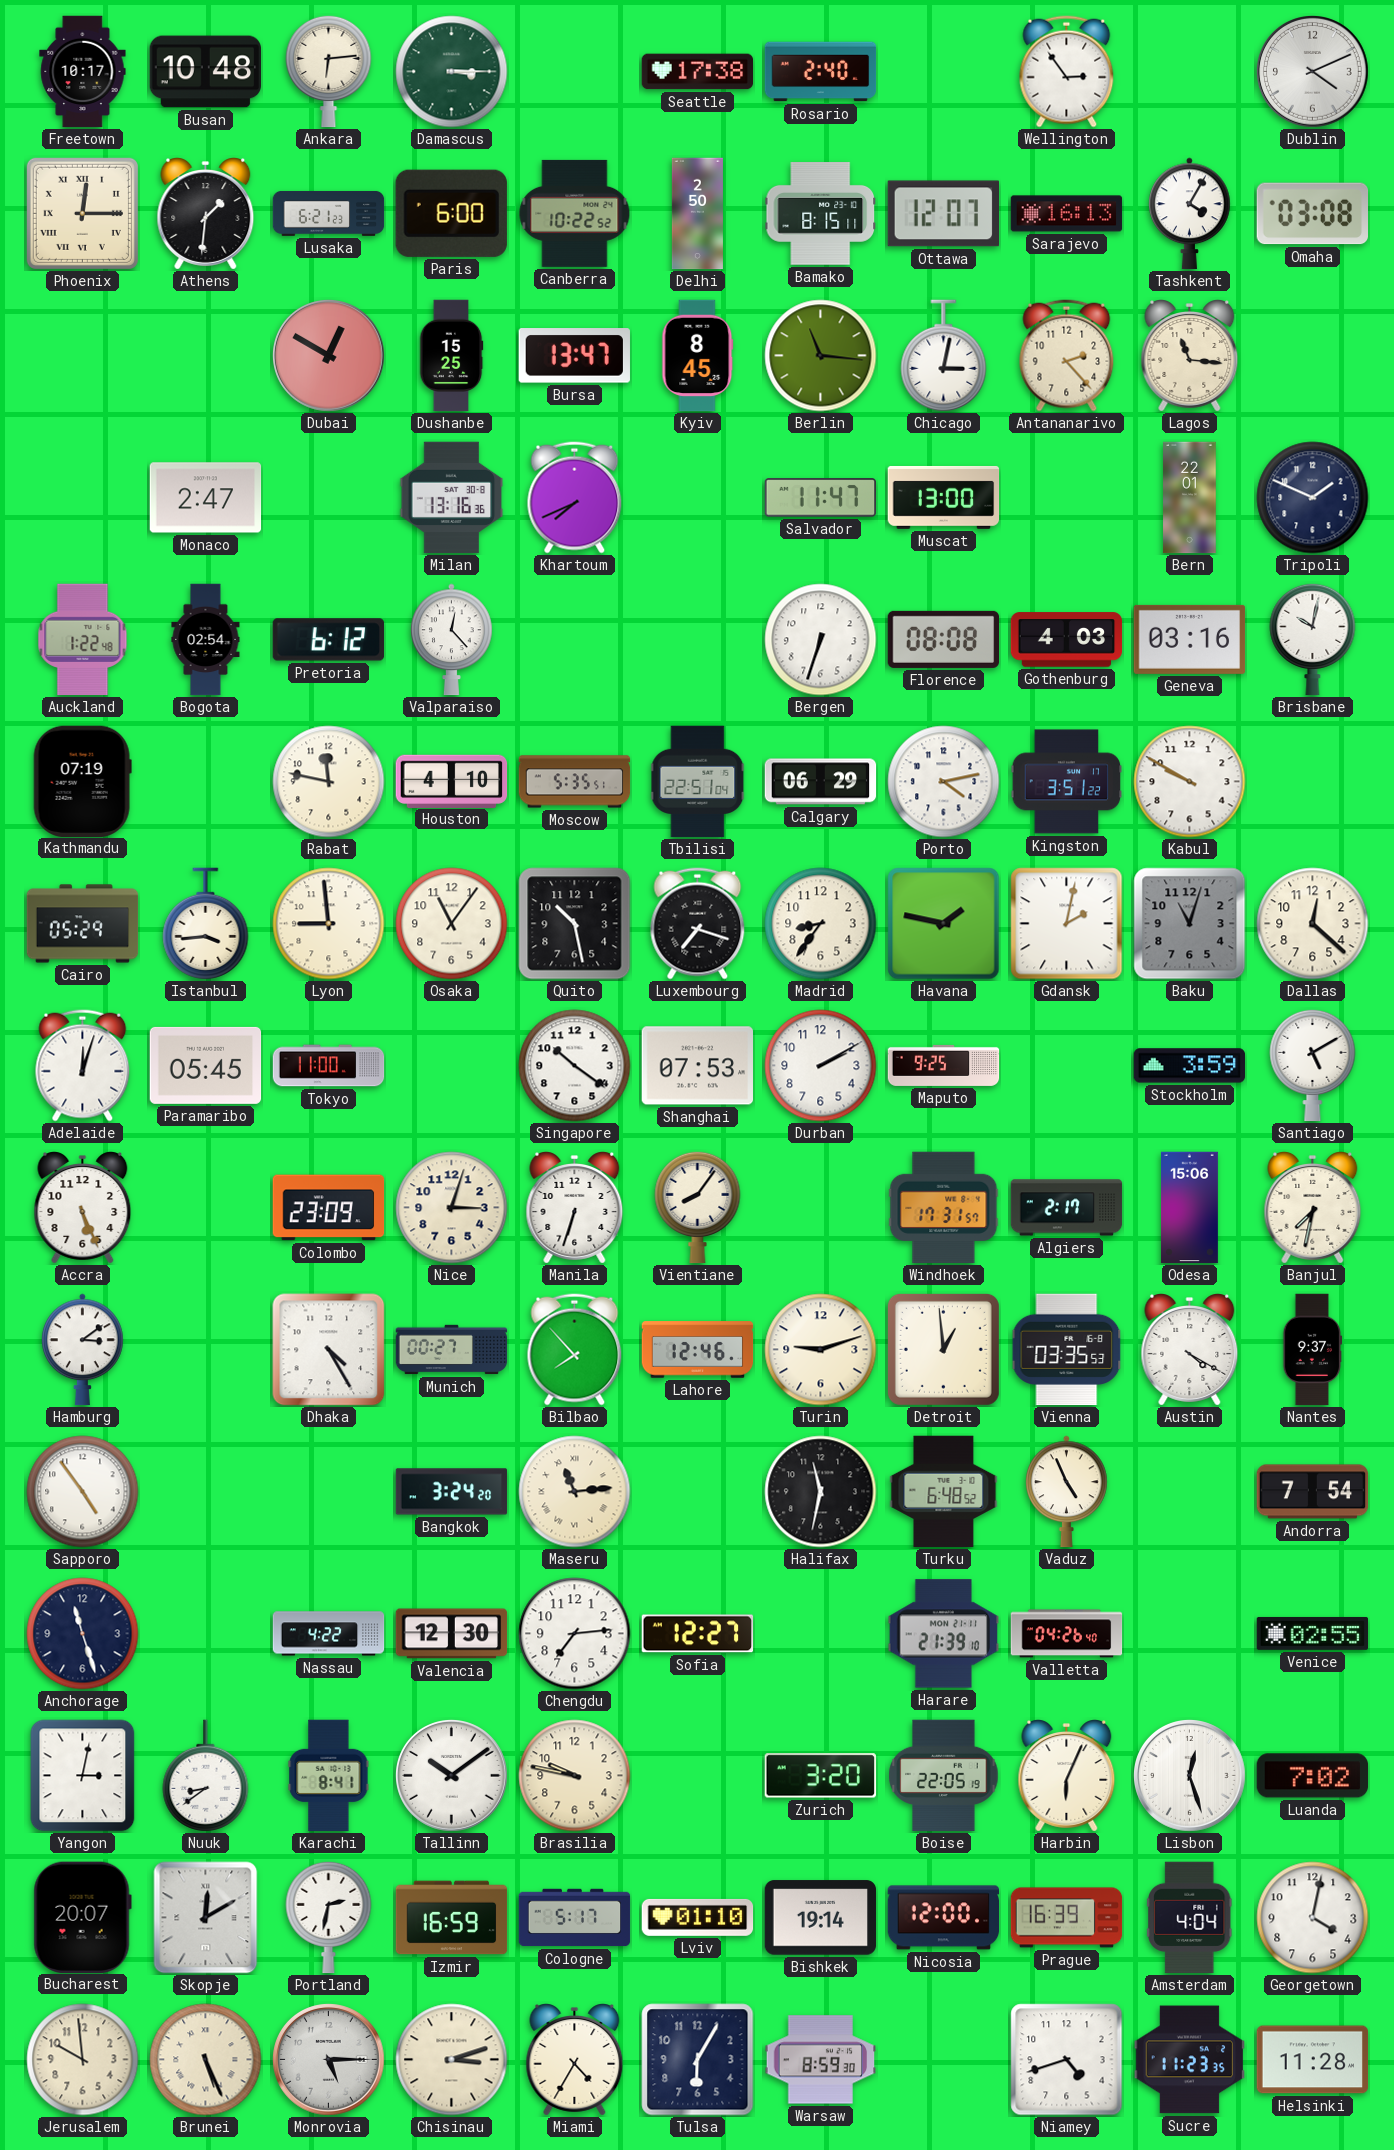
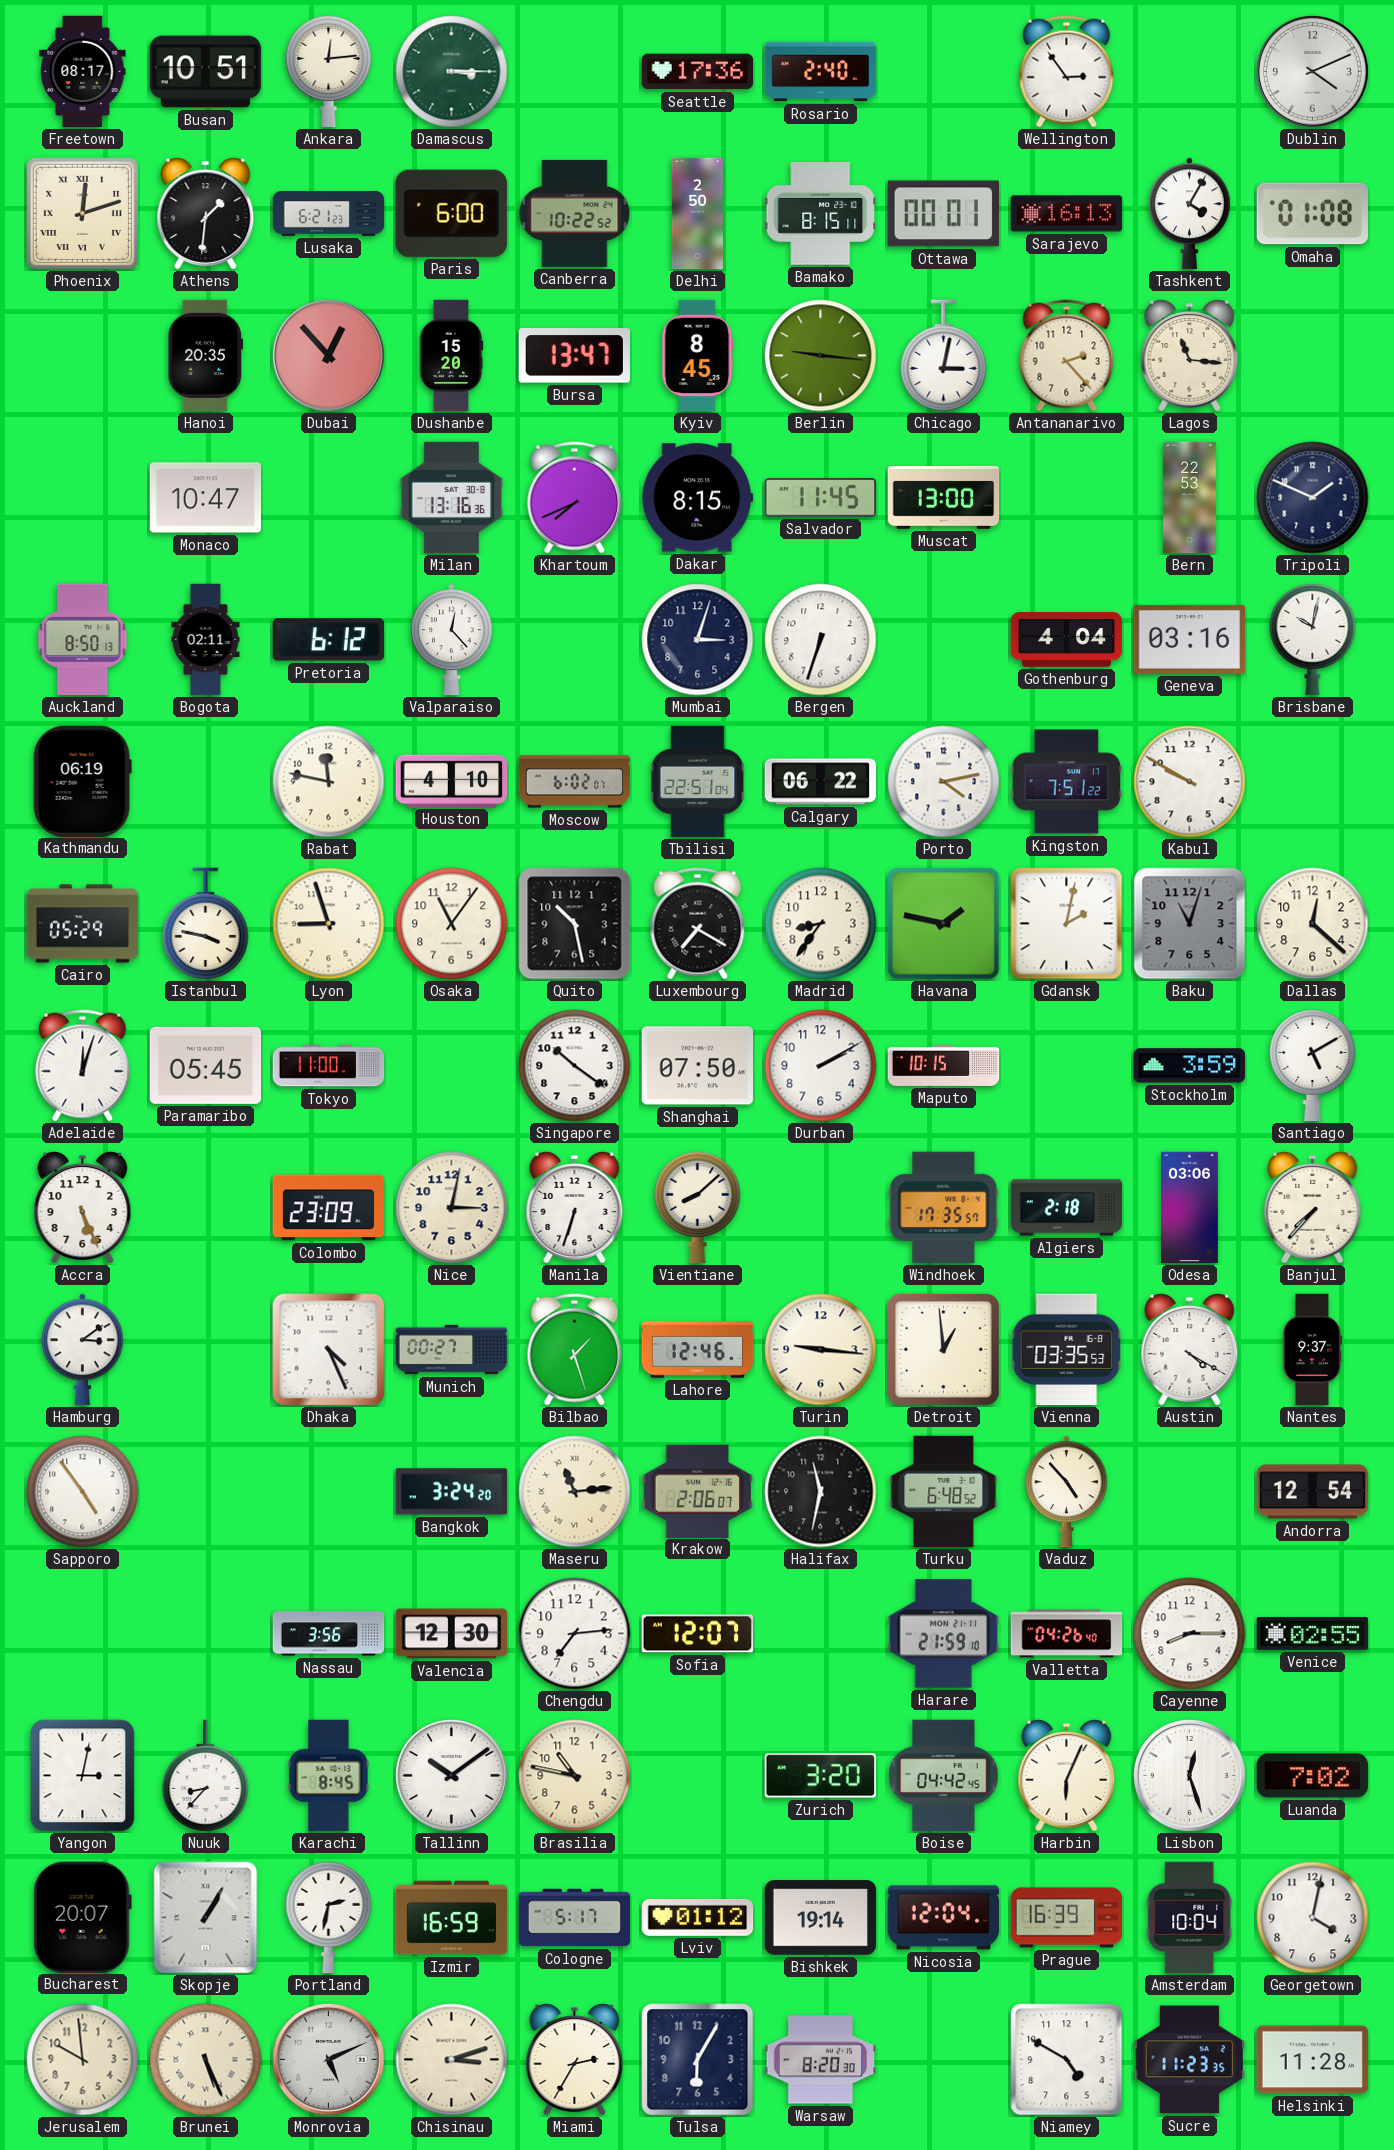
Freetown: 10:17 -> 08:17 (83, 72)
Busan: 10:48 -> 10:51 (206, 72)
Ankara: 6:14 -> 12:14 (329, 71)
Seattle: 17:38 -> 17:36 (698, 72)
Phoenix: 12:15 -> 12:12 (82, 213)
Ottawa: 12:07 -> 00:01 (943, 214)
Omaha: 03:08 -> 01:08 (1312, 214)
Hanoi: none -> 20:35 (206, 356)
Dubai: 12:50 -> 12:53 (329, 356)
Dushanbe: 15:25 -> 15:20 (451, 356)
Berlin: 11:16 -> 9:16 (821, 356)
Monaco: 2:47 -> 10:47 (206, 498)
Dakar: none -> 8:15 (698, 498)
Salvador: 11:47 -> 11:45 (821, 498)
Bern: 22:01 -> 22:53 (1190, 498)
Auckland: 1:22 -> 8:50 (83, 640)
Bogota: 02:54 -> 02:11 (206, 640)
Mumbai: none -> 3:03 (698, 640)
Florence: 08:08 -> none (944, 639)
Gothenburg: 4:03 -> 4:04 (1067, 640)
Kathmandu: 07:19 -> 06:19 (82, 781)
Moscow: 5:35 -> 6:02 (575, 782)
Calgary: 06:29 -> 06:22 (821, 782)
Kingston: 3:51 -> 7:51 (1067, 782)
Istanbul: 3:44 -> 3:47 (206, 924)
Lyon: 8:59 -> 8:57 (329, 924)
Luxembourg: 7:18 -> 7:20 (698, 924)
Shanghai: 07:53 -> 07:50 (698, 1066)
Maputo: 9:25 -> 10:15 (944, 1065)
Nice: 3:03 -> 3:02 (452, 1208)
Vientiane: 8:06 -> 8:08 (698, 1207)
Windhoek: 17:31 -> 17:35 (944, 1208)
Algiers: 2:17 -> 2:18 (1067, 1208)
Odesa: 15:06 -> 03:06 (1189, 1208)
Banjul: 7:32 -> 7:37 (1313, 1208)
Dhaka: 4:25 -> 4:26 (329, 1350)
Bilbao: 7:53 -> 1:27 (575, 1350)
Turin: 9:12 -> 9:16 (821, 1350)
Krakow: none -> 2:06 (698, 1491)
Vaduz: 4:56 -> 4:53 (1067, 1492)
Andorra: 7:54 -> 12:54 (1313, 1492)
Anchorage: 11:27 -> none (83, 1634)
Nassau: 4:22 -> 3:56 (329, 1634)
Sofia: 12:27 -> 12:07 (698, 1634)
Harare: 21:39 -> 21:59 (944, 1634)
Cayenne: none -> 8:15 (1190, 1634)
Nuuk: 8:39 -> 8:37 (206, 1776)
Karachi: 8:41 -> 8:45 (329, 1776)
Brasilia: 9:47 -> 10:47 (575, 1776)
Boise: 22:05 -> 04:42 (944, 1776)
Skopje: 12:10 -> 1:05 (206, 1918)
Lviv: 01:10 -> 01:12 (698, 1917)
Nicosia: 12:00 -> 12:04 (944, 1918)
Amsterdam: 4:04 -> 10:04 (1190, 1918)
Monrovia: 5:15 -> 5:11 (329, 2060)
Miami: 4:35 -> 2:35 (575, 2060)
Warsaw: 8:59 -> 8:20 (821, 2060)
Niamey: 4:42 -> 4:50 (1067, 2060)
